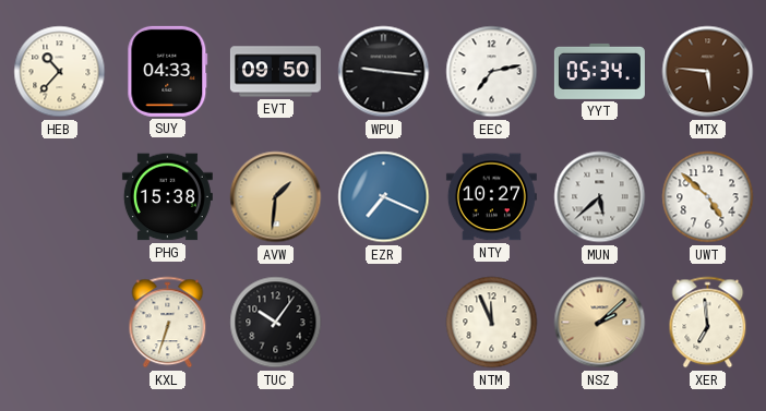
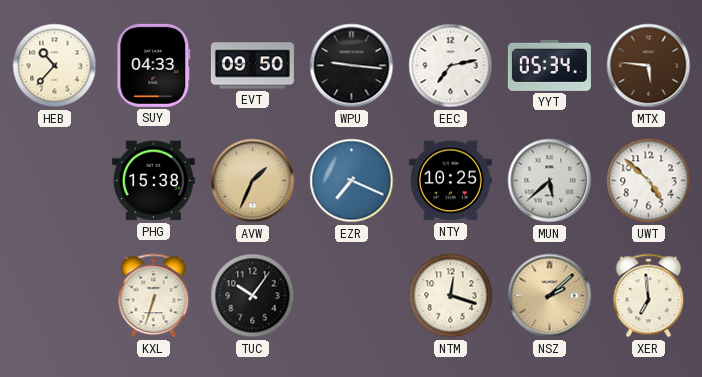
AVW: 1:31 -> 1:34 (253, 181)
NTY: 10:27 -> 10:25 (450, 181)
NTM: 11:56 -> 12:18 (451, 296)
